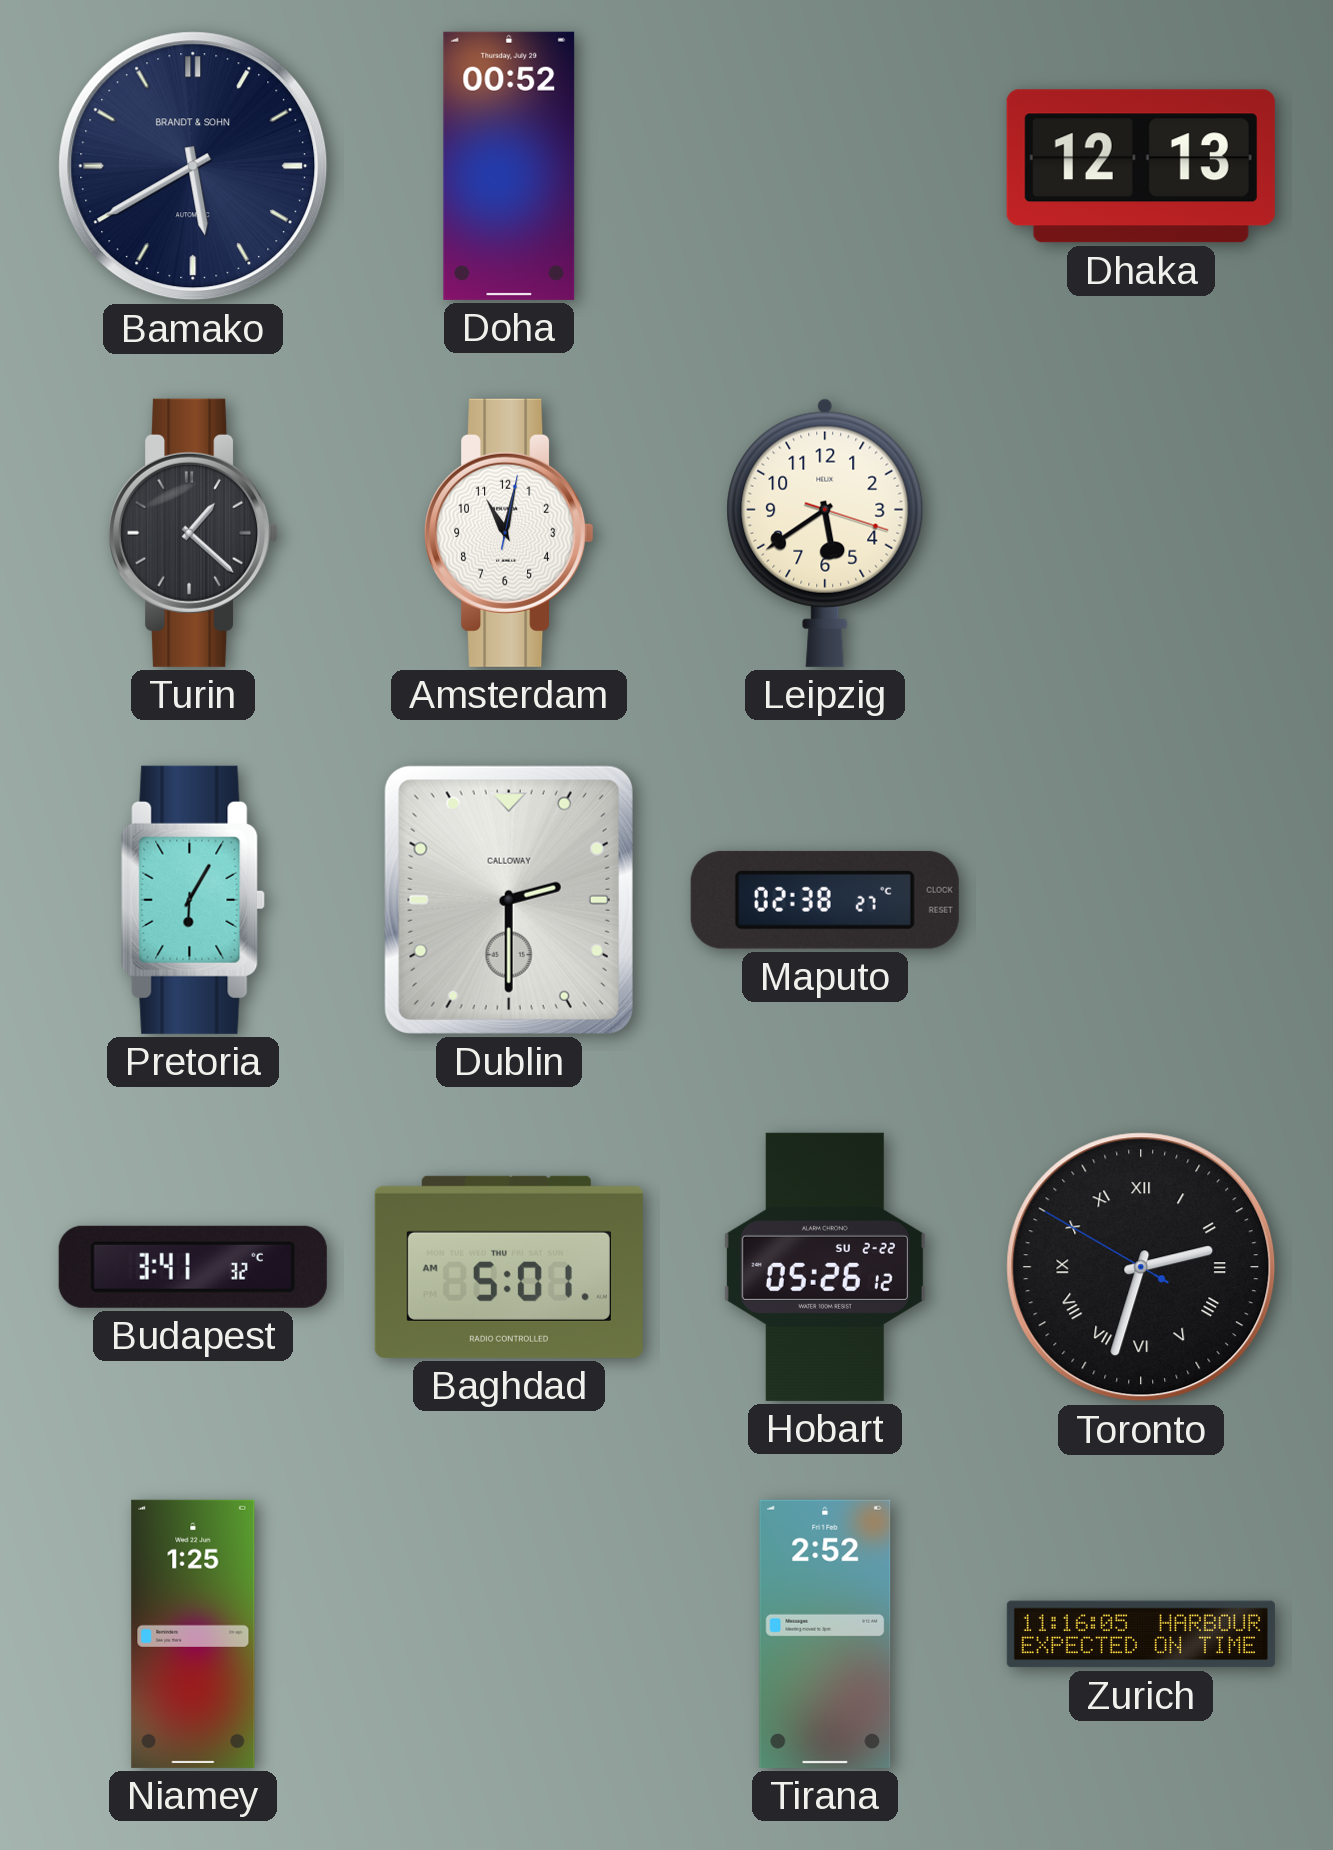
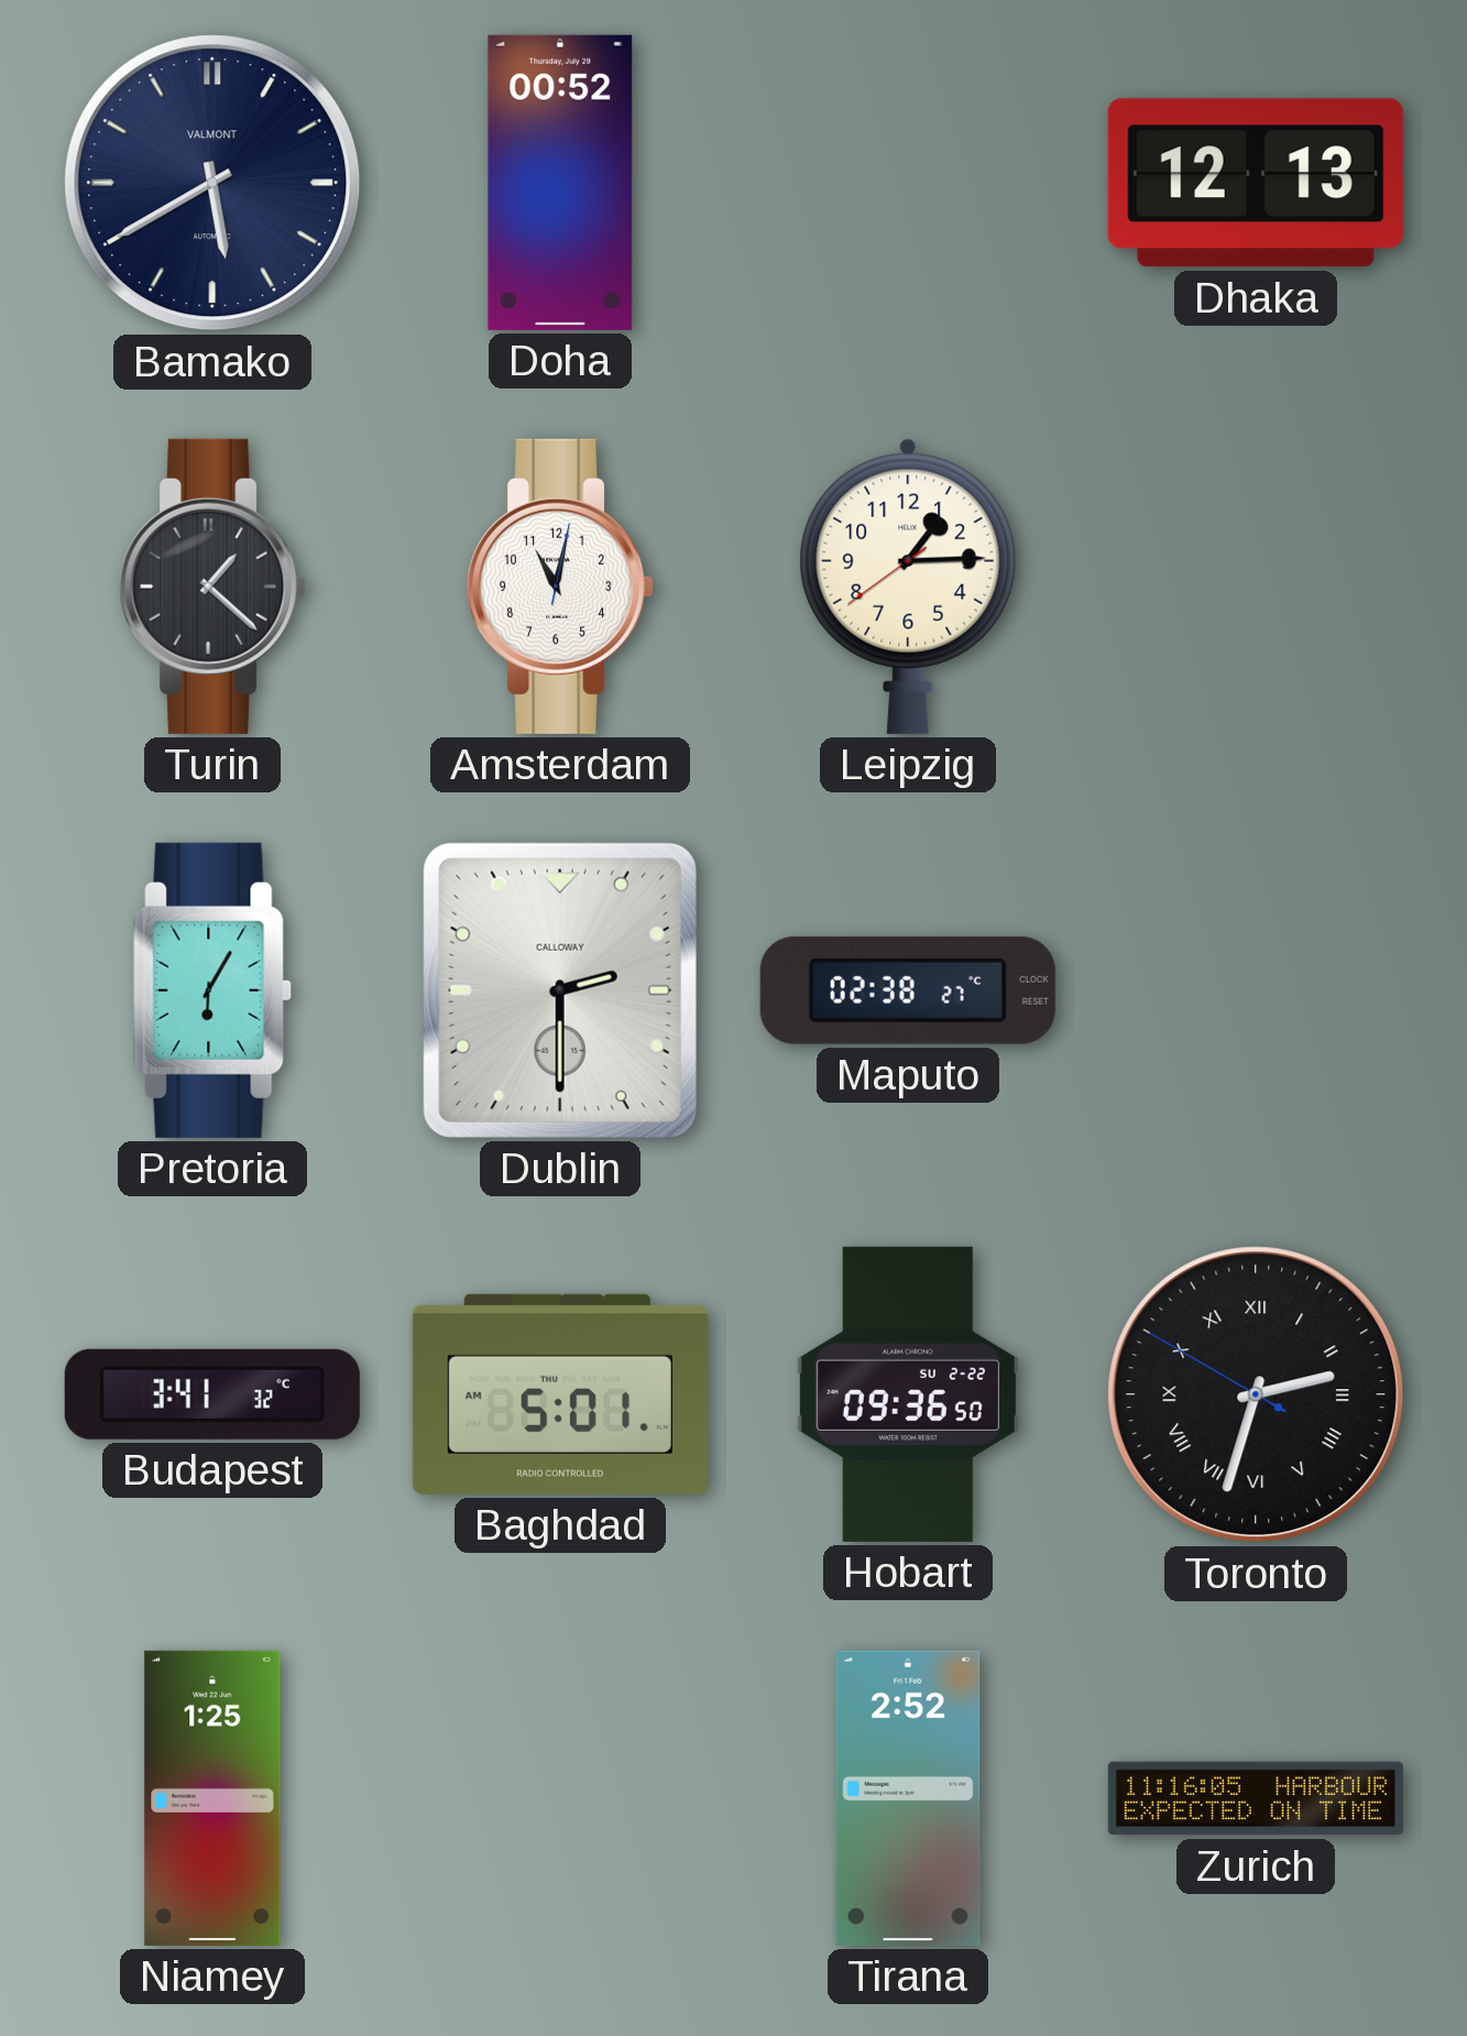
Bamako brand: BRANDT & SOHN -> VALMONT (212, 183)
Leipzig: 5:39 -> 1:14 (908, 587)
Hobart: 05:26 -> 09:36 (908, 1394)
